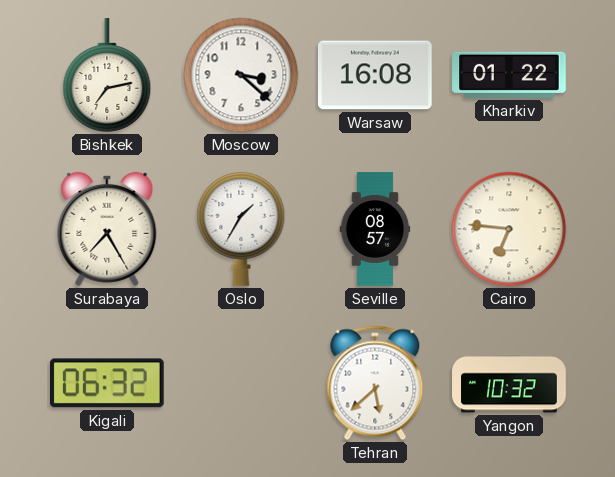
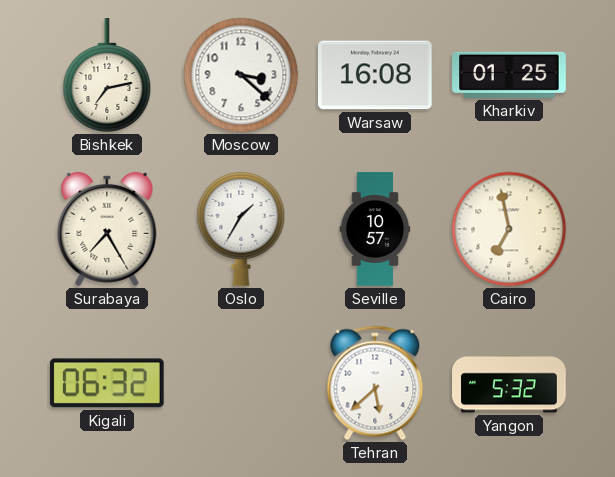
Kharkiv: 01:22 -> 01:25 (509, 75)
Seville: 08:57 -> 10:57 (375, 229)
Cairo: 6:46 -> 6:58 (509, 229)
Yangon: 10:32 -> 5:32 (509, 383)
